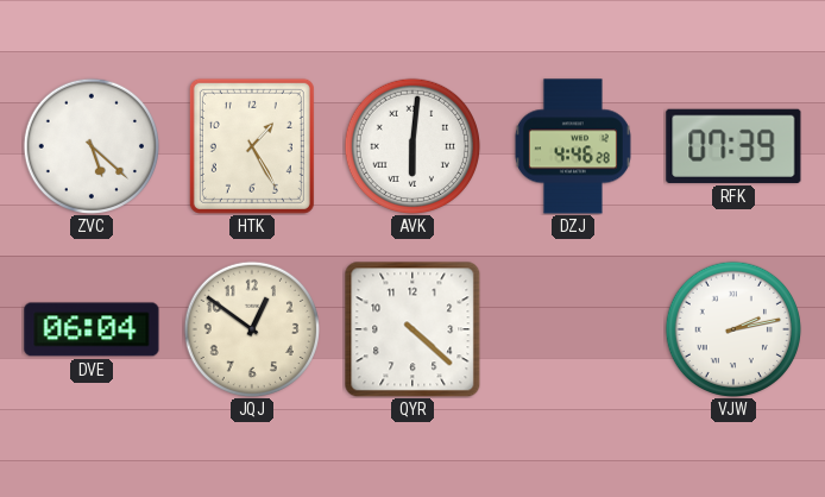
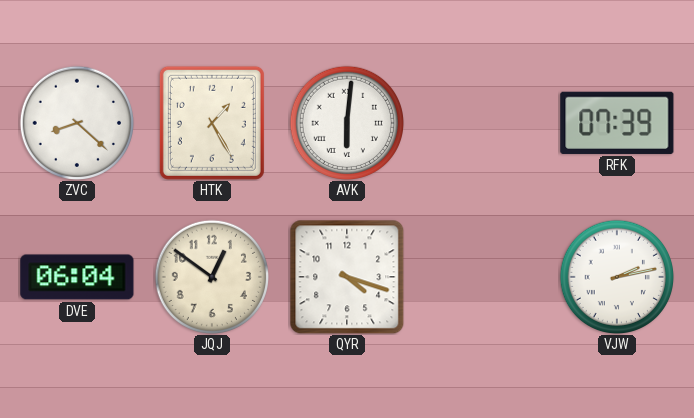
ZVC: 5:22 -> 8:22 (76, 122)
DZJ: 4:46 -> none (573, 146)
QYR: 4:22 -> 4:18 (347, 277)
